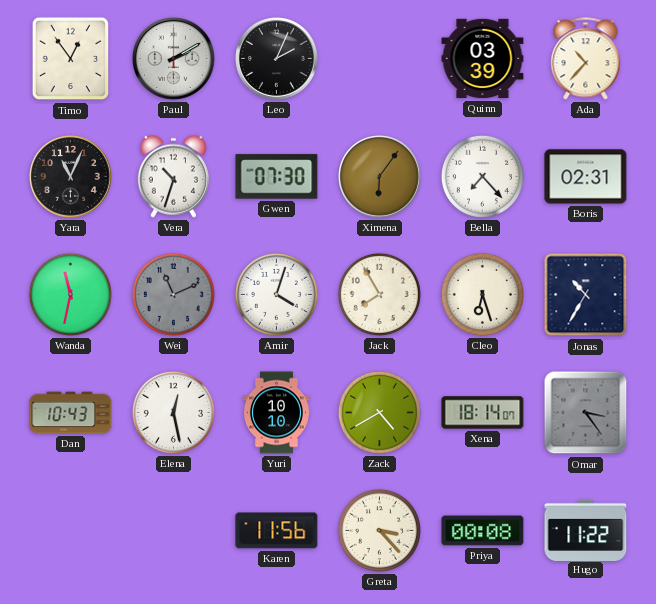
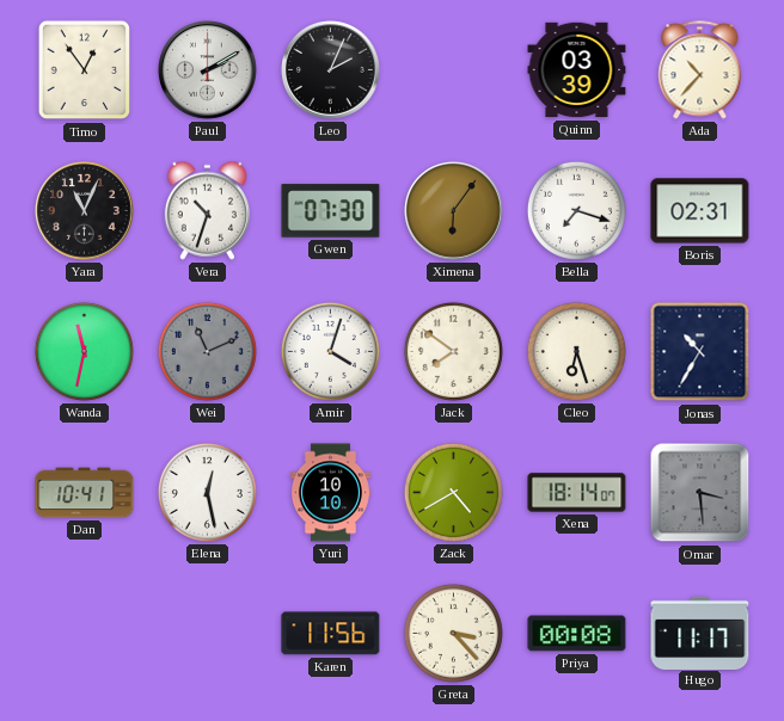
Bella: 7:23 -> 7:18 (576, 210)
Jack: 7:55 -> 7:51 (453, 351)
Dan: 10:43 -> 10:41 (85, 493)
Omar: 3:24 -> 3:29 (700, 493)
Hugo: 11:22 -> 11:17 (700, 633)
